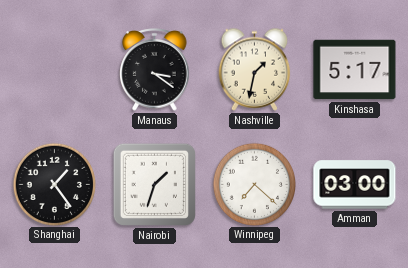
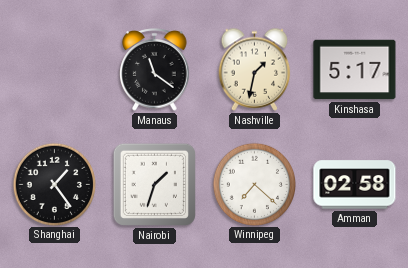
Manaus: 3:21 -> 11:21 (155, 70)
Amman: 03:00 -> 02:58 (355, 185)
